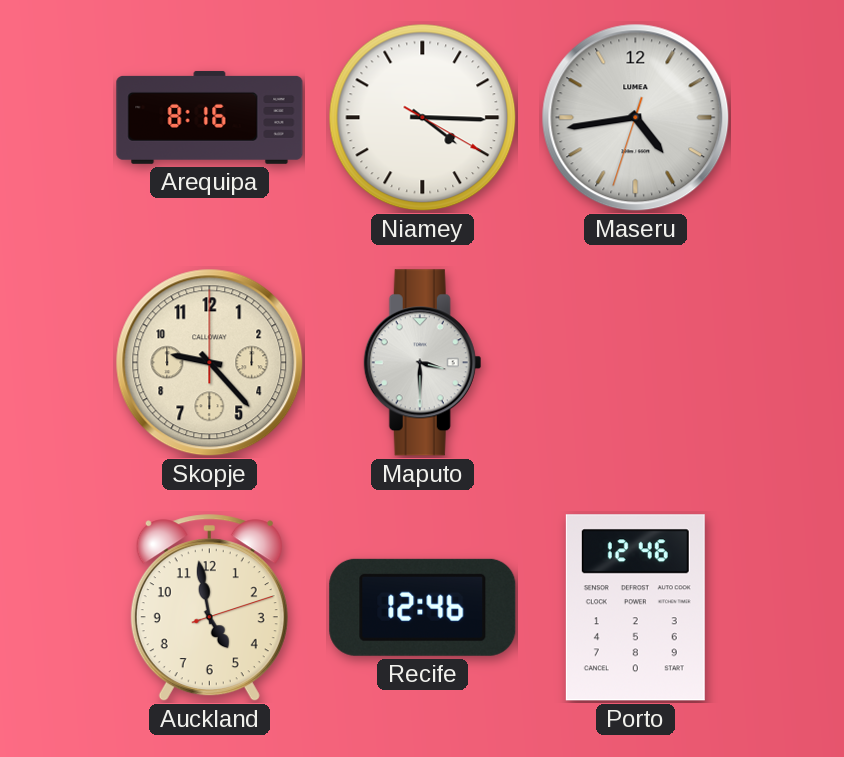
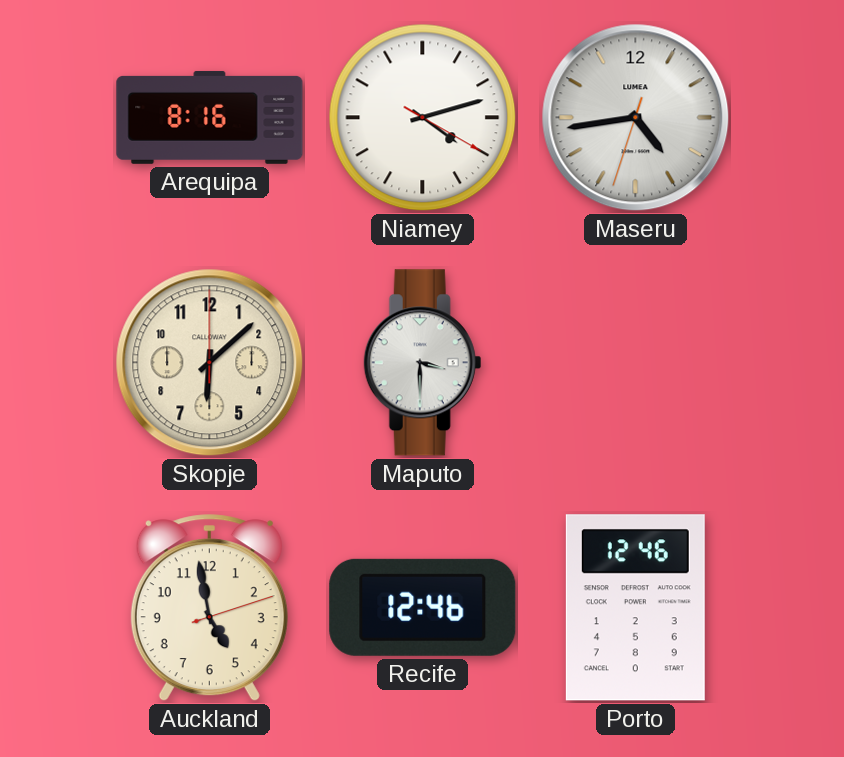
Niamey: 4:15 -> 4:12 (423, 118)
Skopje: 9:23 -> 6:08 (210, 363)
